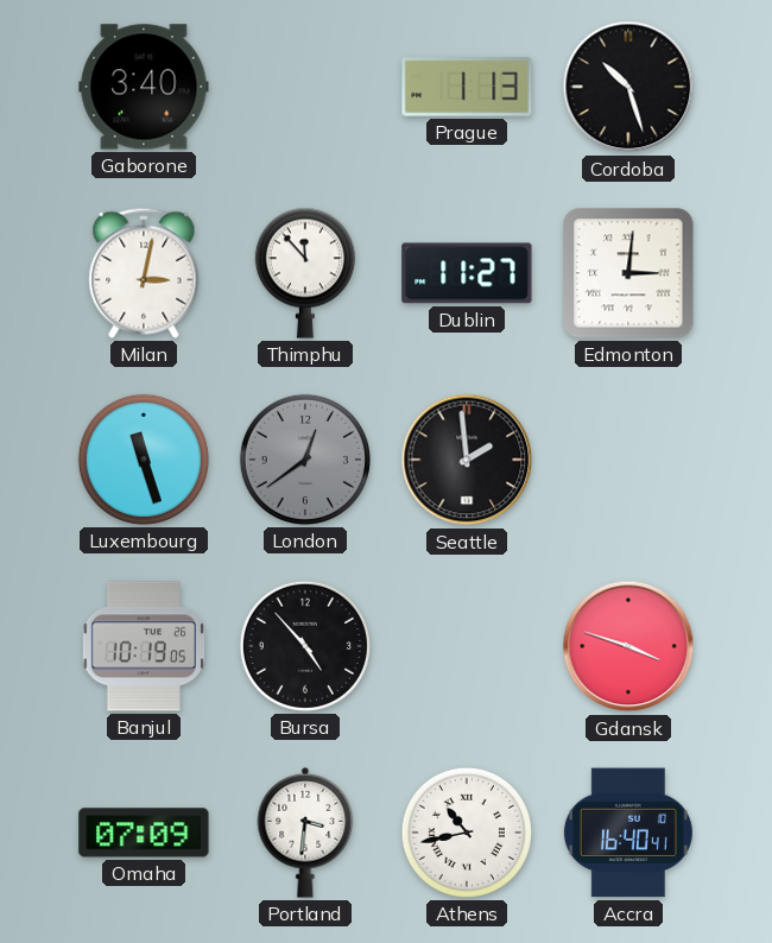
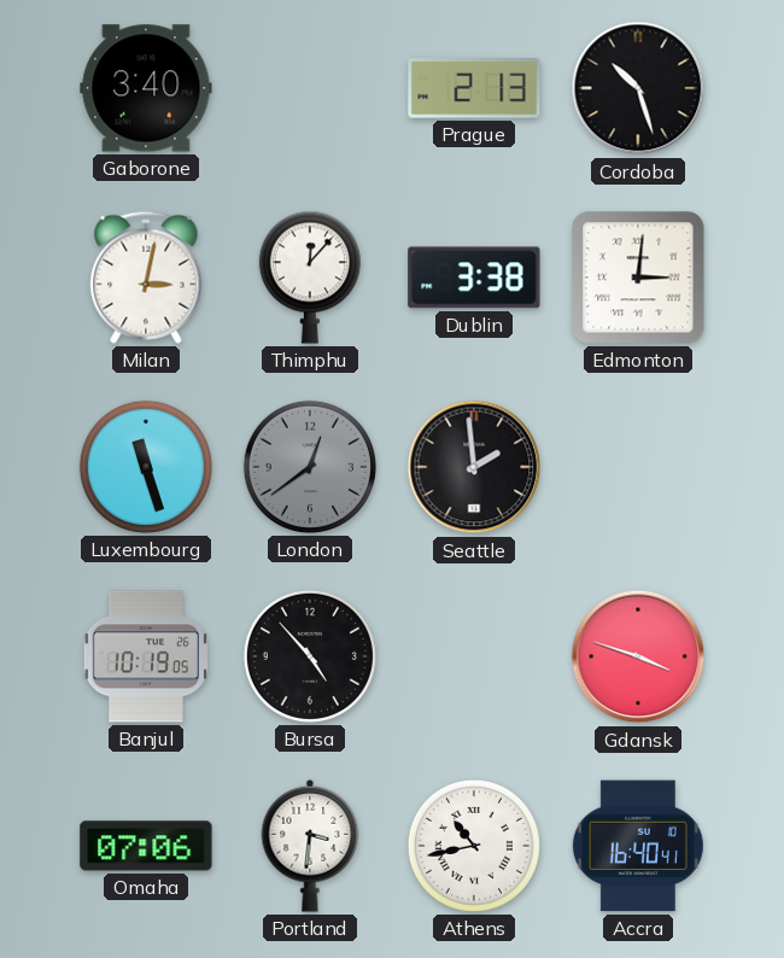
Prague: 1:13 -> 2:13 (474, 88)
Thimphu: 11:53 -> 12:07 (310, 278)
Dublin: 11:27 -> 3:38 (474, 278)
Omaha: 07:09 -> 07:06 (146, 846)
